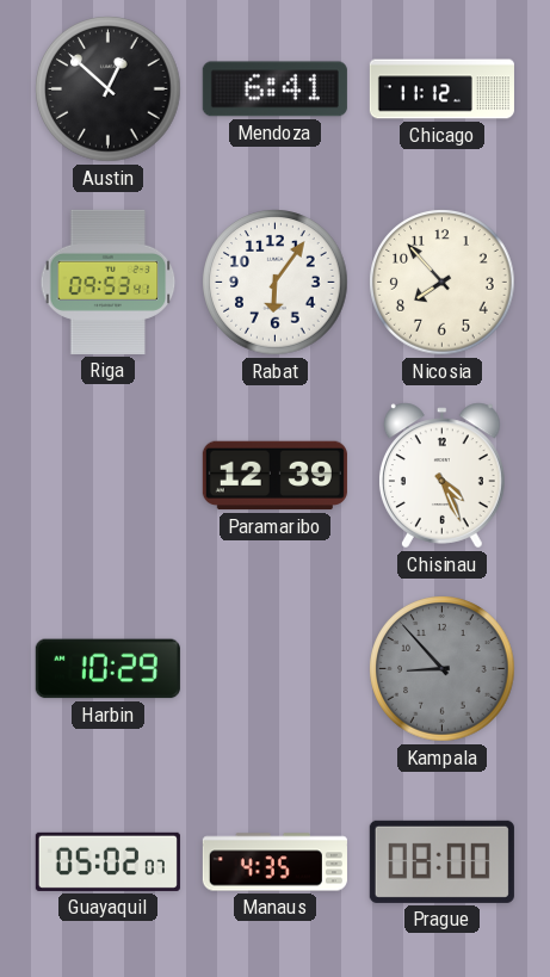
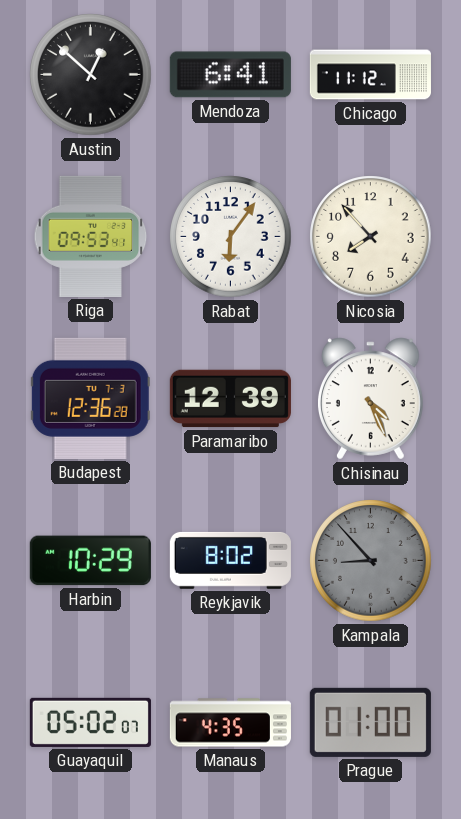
Budapest: none -> 12:36 (90, 398)
Reykjavik: none -> 8:02 (230, 560)
Prague: 08:00 -> 01:00 (370, 722)
